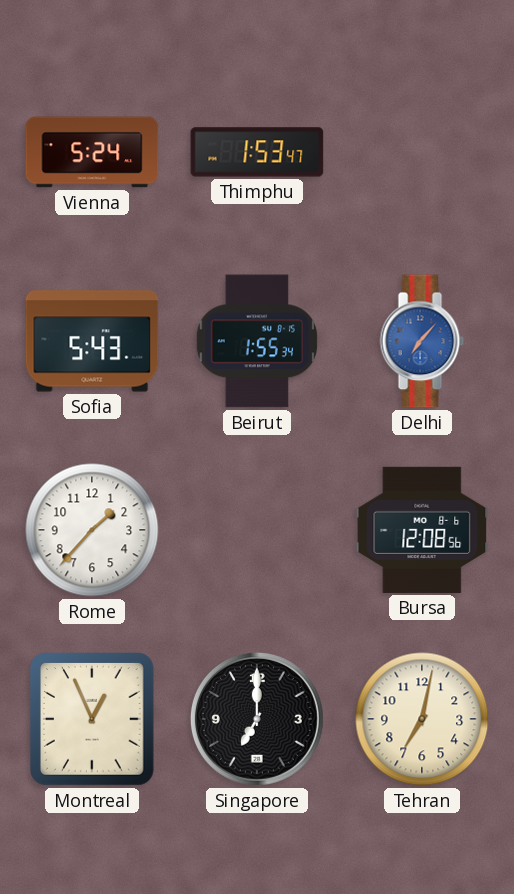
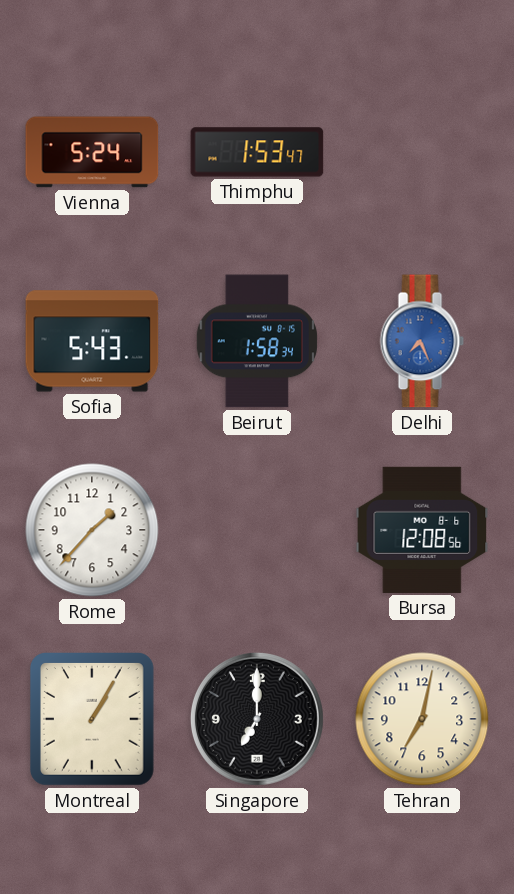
Beirut: 1:55 -> 1:58 (256, 341)
Delhi: 7:07 -> 7:26 (422, 341)
Montreal: 12:56 -> 1:05 (92, 720)
